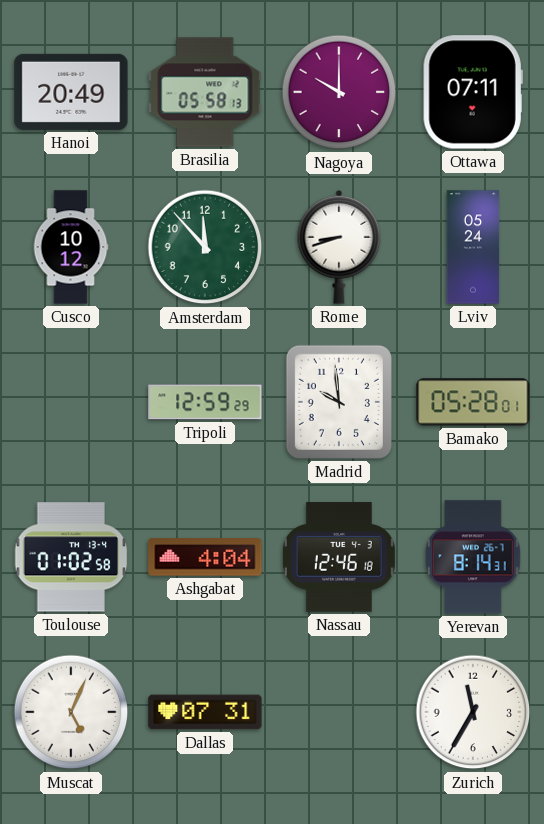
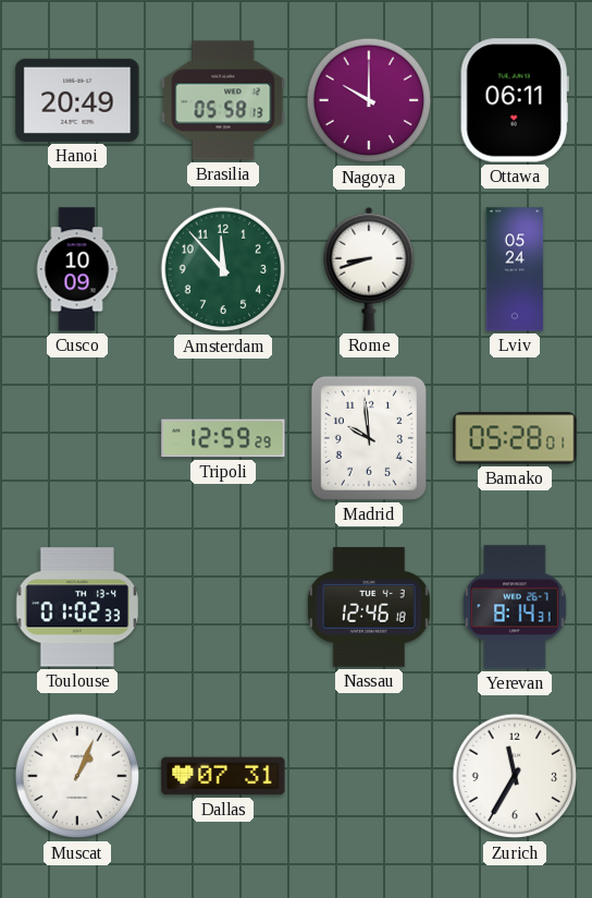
Ottawa: 07:11 -> 06:11 (515, 100)
Cusco: 10:12 -> 10:09 (77, 269)
Toulouse: 01:02:58 -> 01:02:33 (77, 607)
Ashgabat: 4:04 -> none (205, 557)
Muscat: 5:04 -> 1:04 (77, 776)
